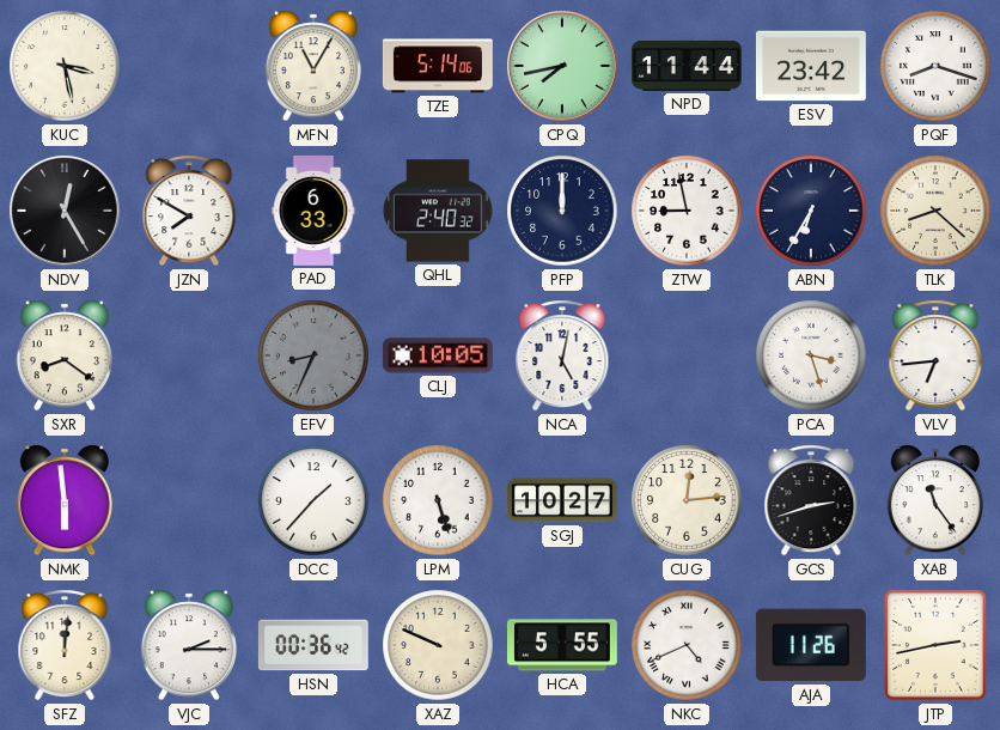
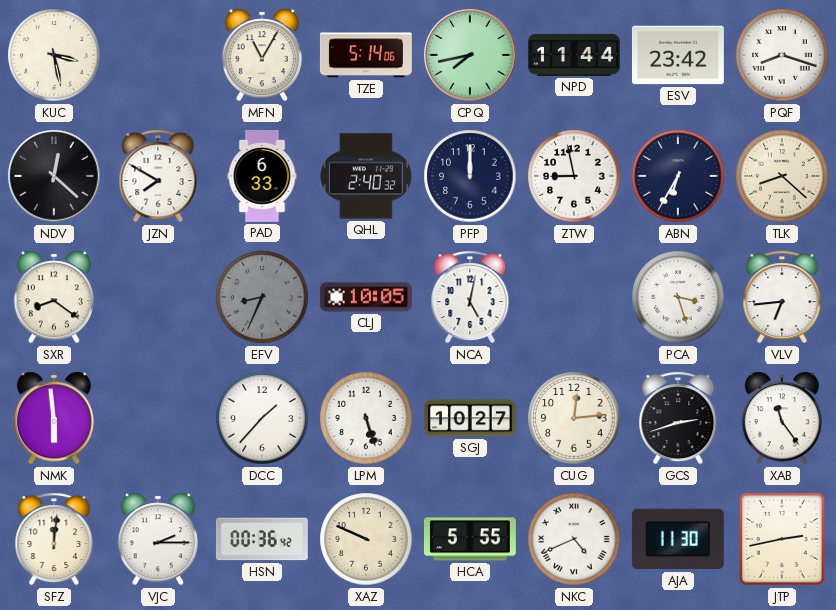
NDV: 12:25 -> 12:22 (54, 176)
AJA: 11:26 -> 11:30 (678, 539)
